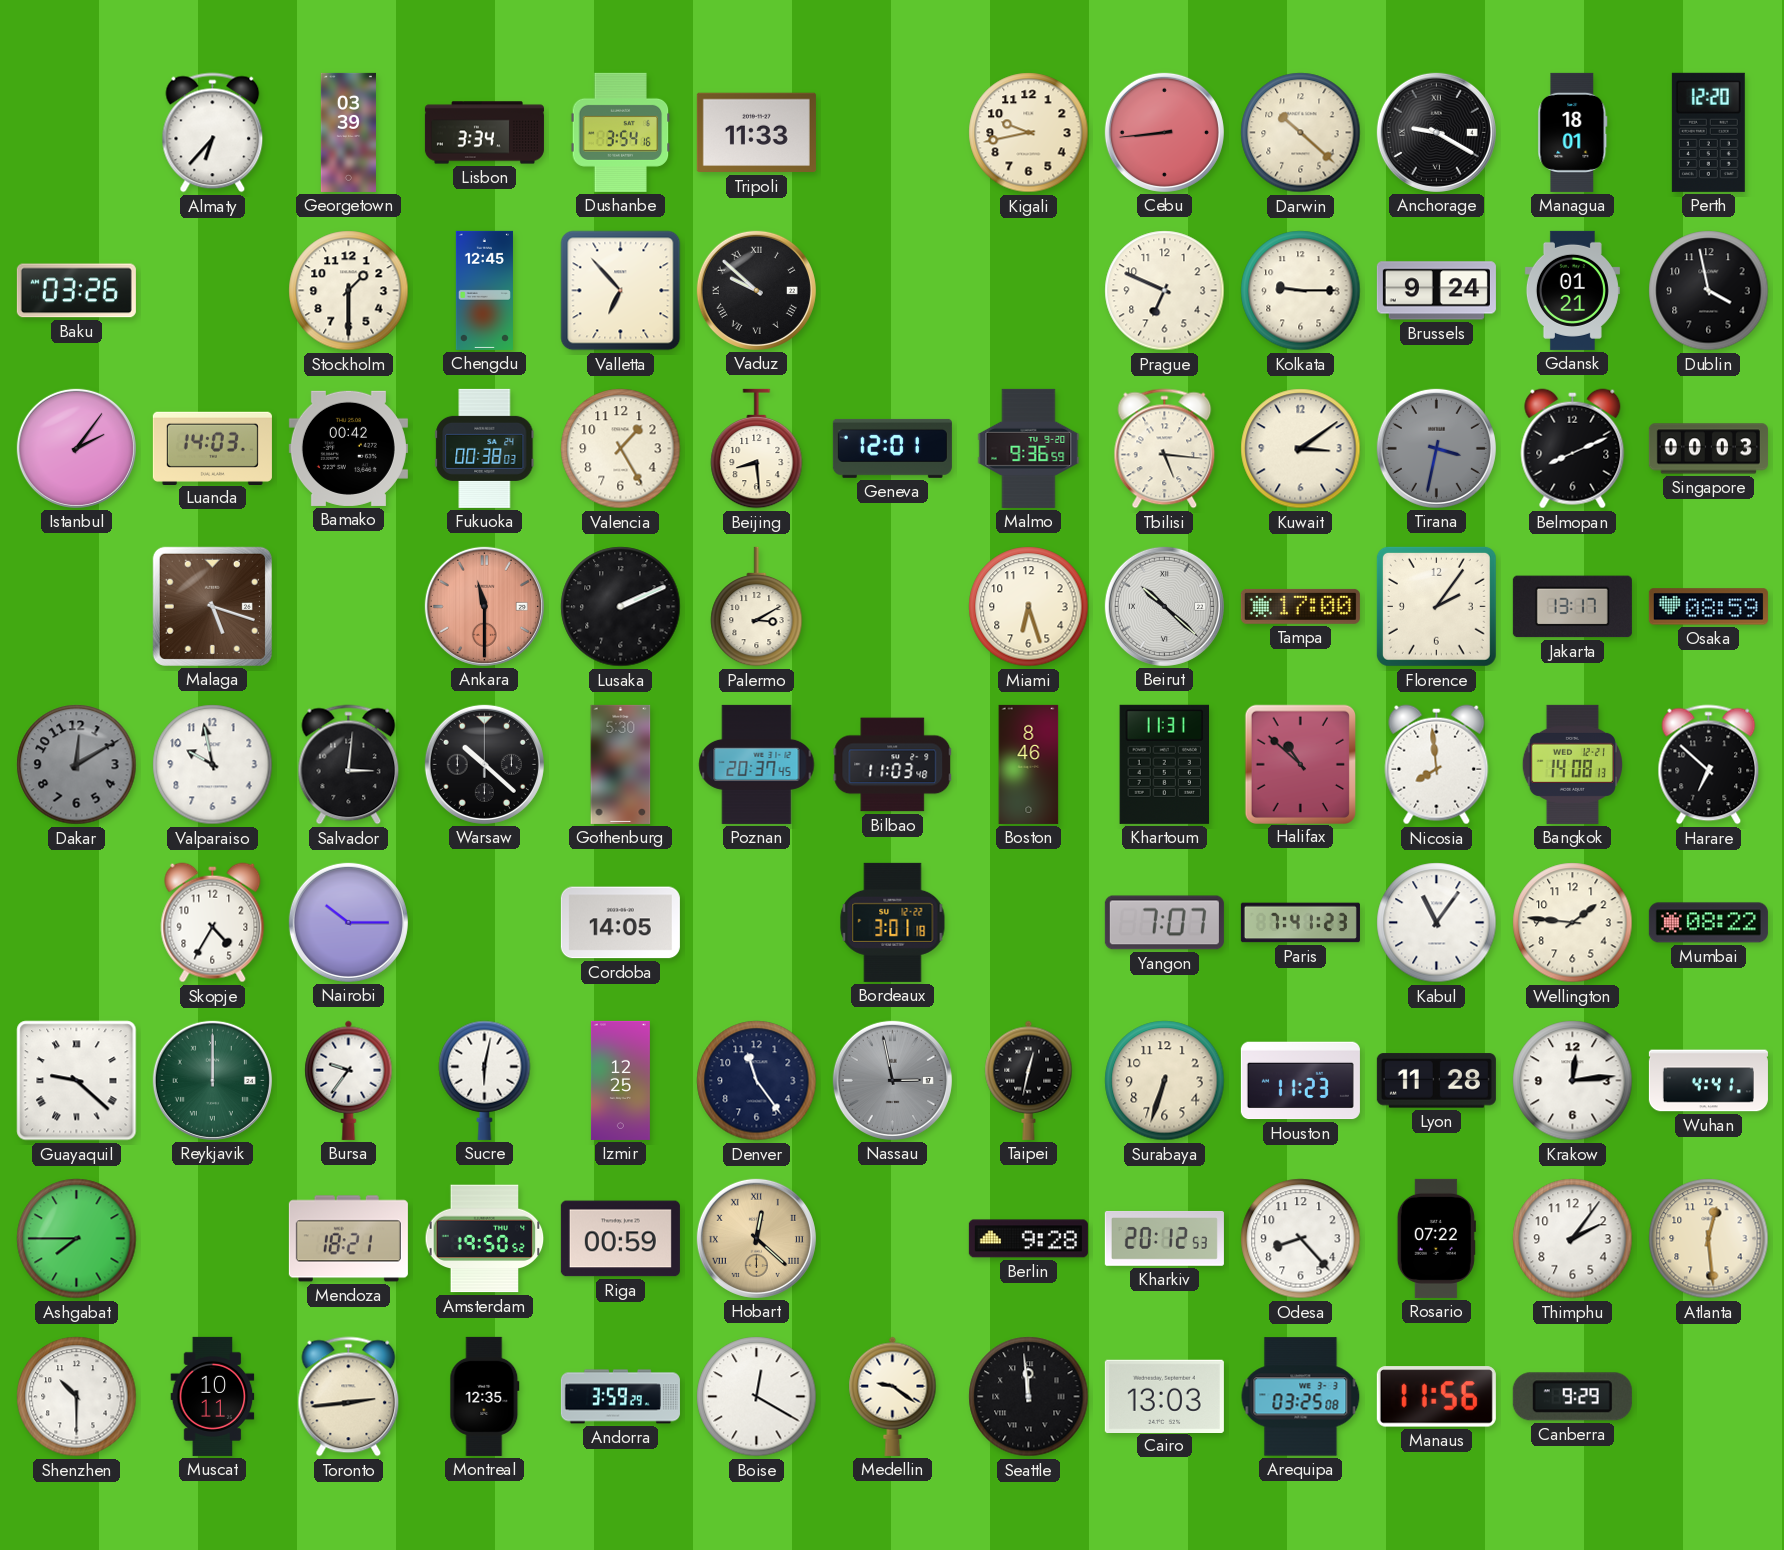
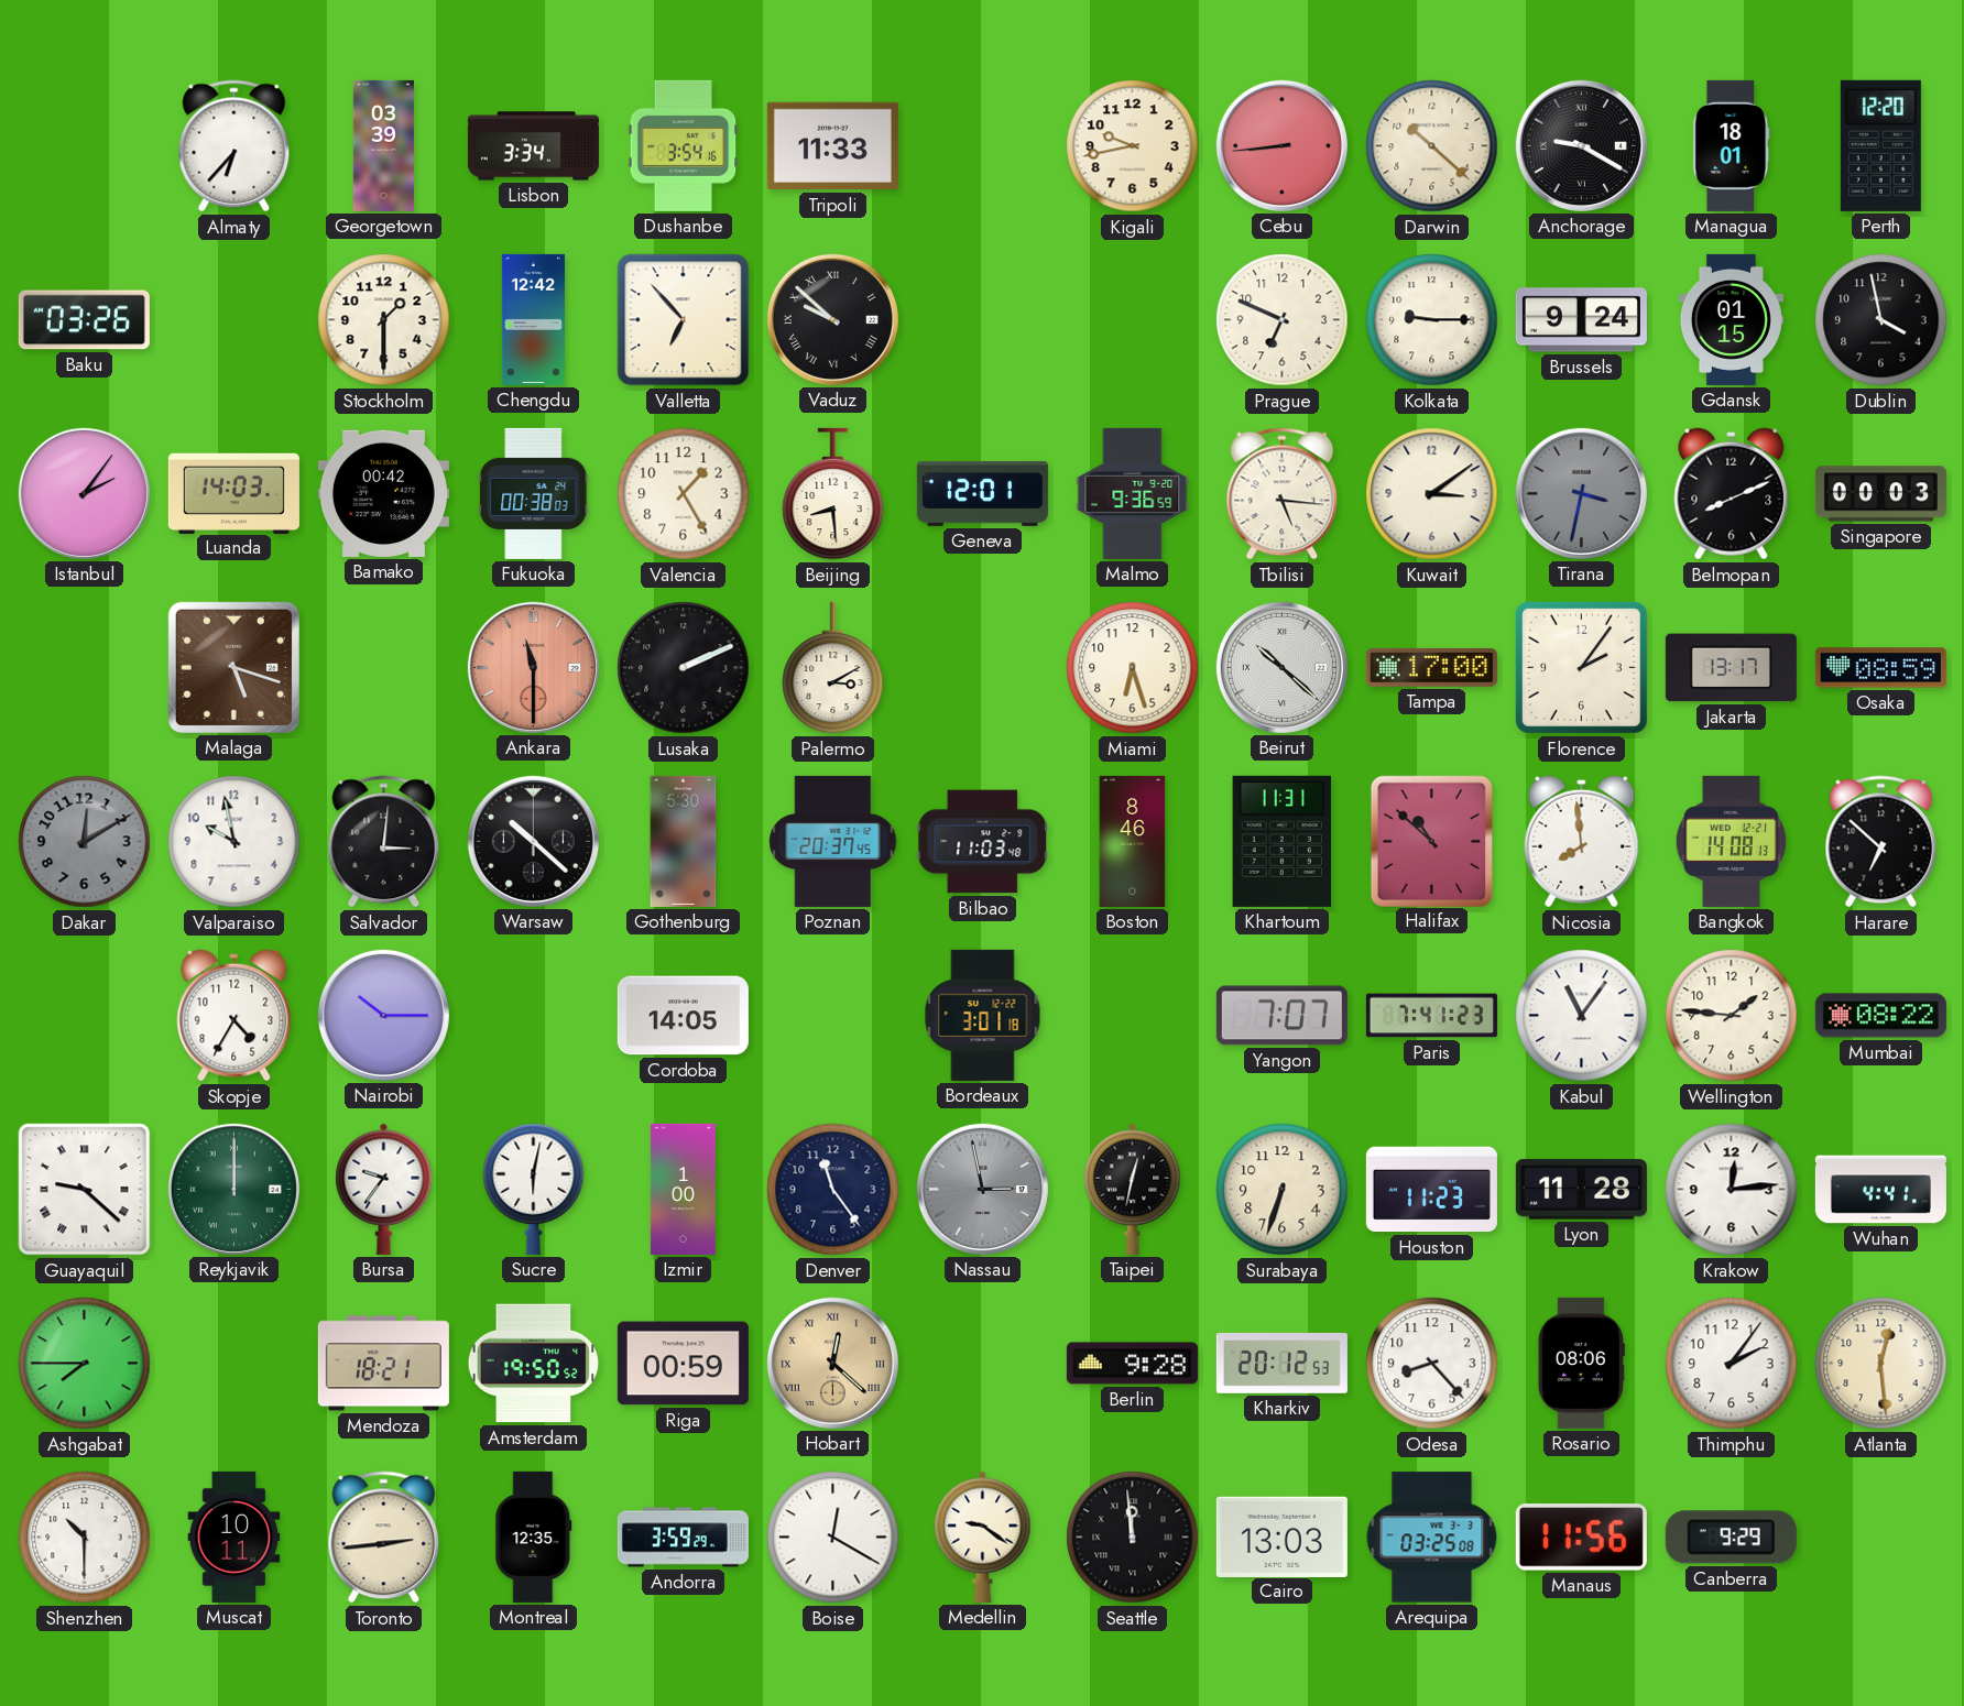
Chengdu: 12:45 -> 12:42 (533, 319)
Gdansk: 01:21 -> 01:15 (1731, 319)
Izmir: 12:25 -> 1:00 (683, 1189)
Rosario: 07:22 -> 08:06 (1581, 1363)
